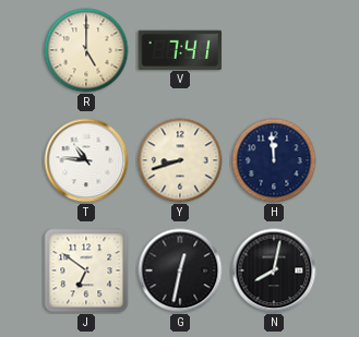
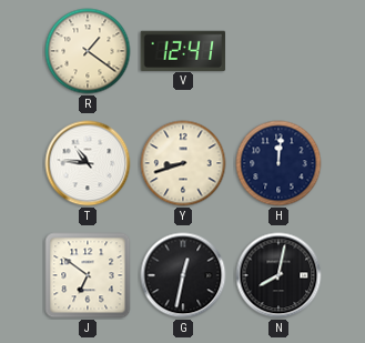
R: 5:00 -> 1:21 (88, 51)
V: 7:41 -> 12:41 (183, 50)
H: 11:59 -> 12:01 (278, 163)
